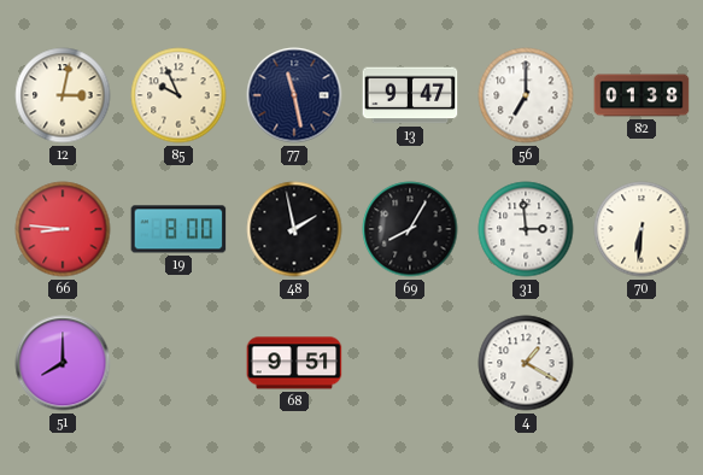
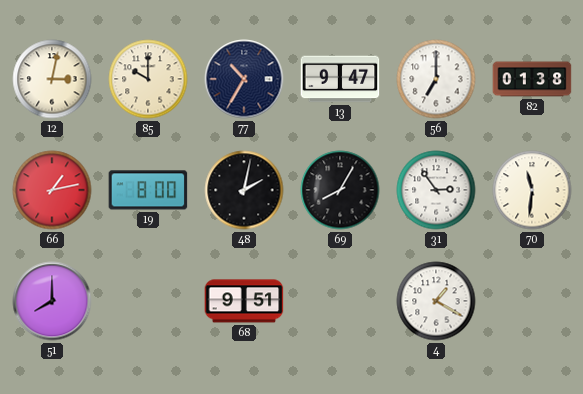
85: 9:56 -> 10:00 (148, 79)
77: 11:28 -> 10:35 (244, 79)
66: 8:46 -> 1:13 (52, 190)
48: 1:58 -> 2:02 (244, 190)
31: 2:59 -> 2:54 (436, 190)
70: 6:31 -> 11:31 (532, 190)
